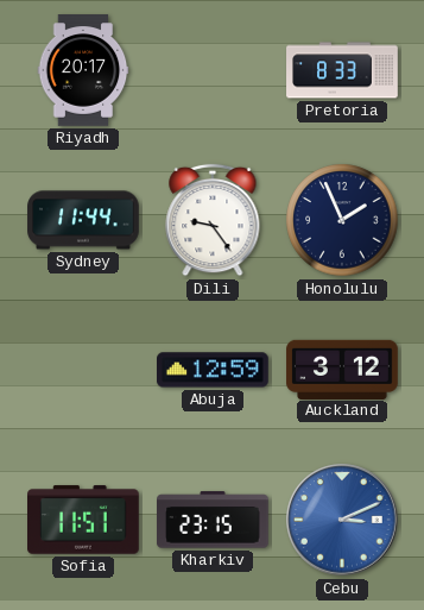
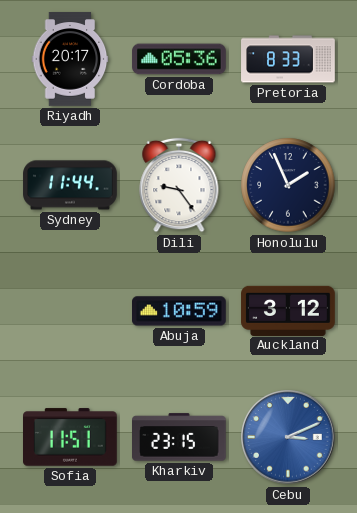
Cordoba: none -> 05:36 (179, 59)
Abuja: 12:59 -> 10:59 (180, 311)
